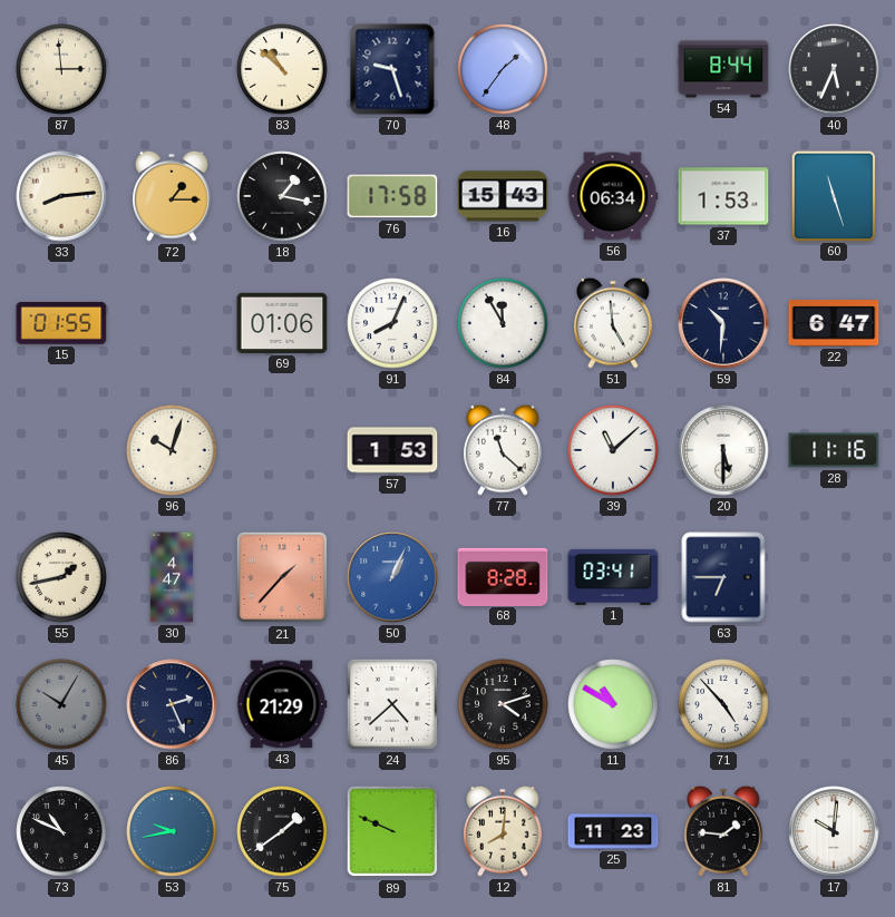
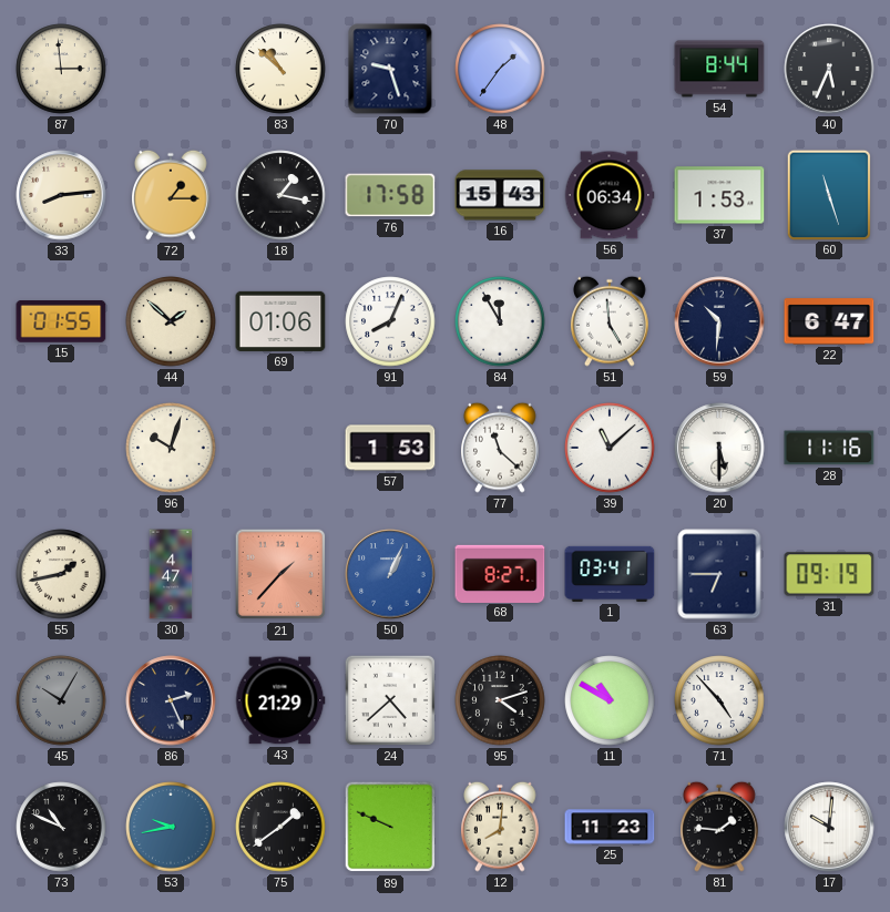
44: none -> 1:52 (171, 321)
68: 8:28 -> 8:27 (500, 573)
31: none -> 09:19 (829, 574)
